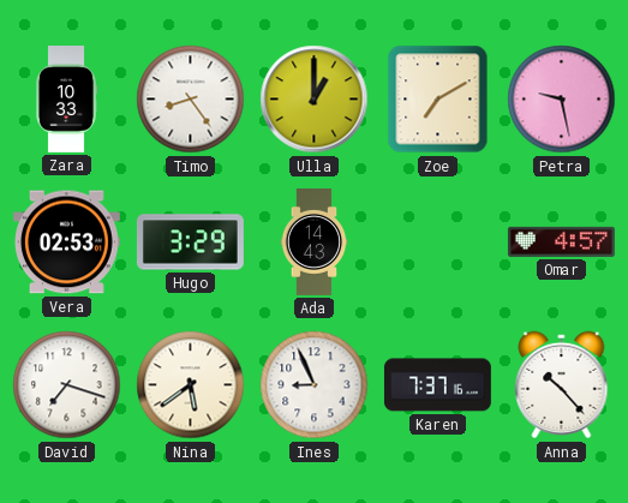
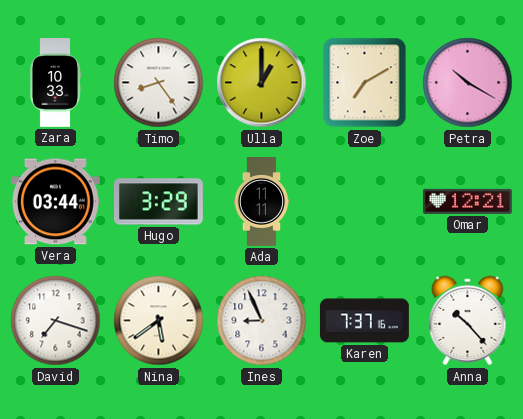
Petra: 9:28 -> 10:20 (468, 83)
Vera: 02:53 -> 03:44 (55, 202)
Ada: 14:43 -> 11:11 (262, 202)
Omar: 4:57 -> 12:21 (467, 201)
